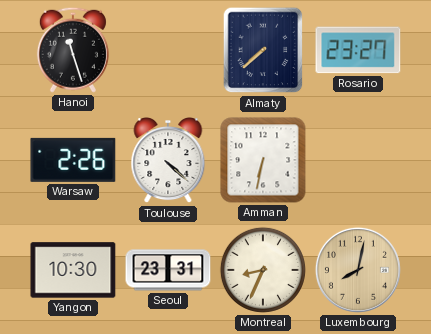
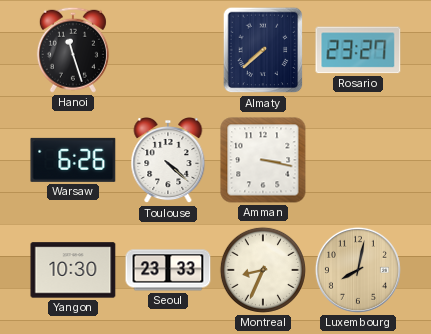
Warsaw: 2:26 -> 6:26 (73, 160)
Amman: 6:32 -> 3:17 (263, 160)
Seoul: 23:31 -> 23:33 (168, 270)
